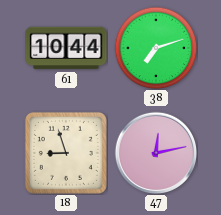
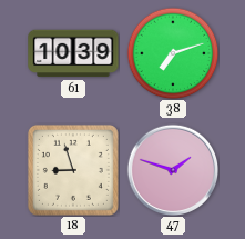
61: 10:44 -> 10:39 (73, 53)
47: 12:13 -> 1:48 (173, 170)
